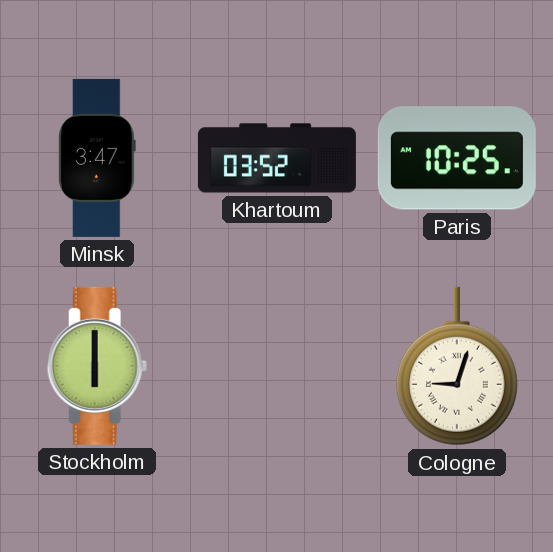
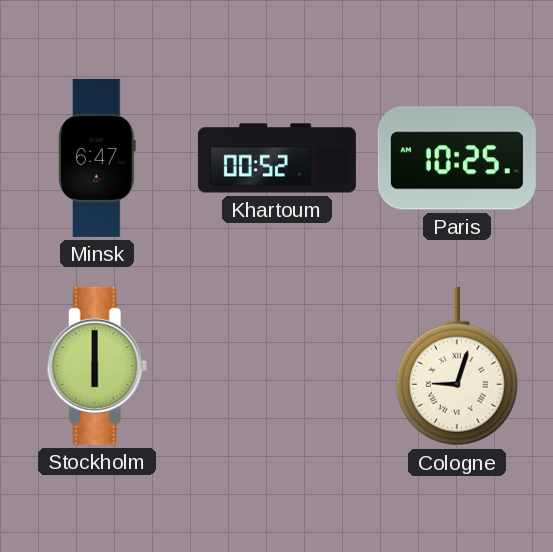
Minsk: 3:47 -> 6:47 (98, 158)
Khartoum: 03:52 -> 00:52 (277, 158)
